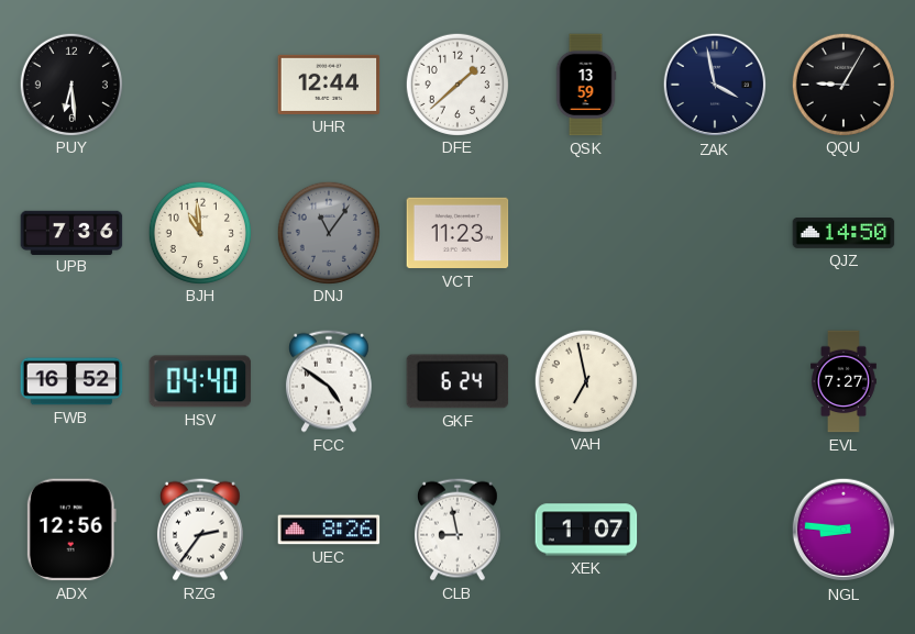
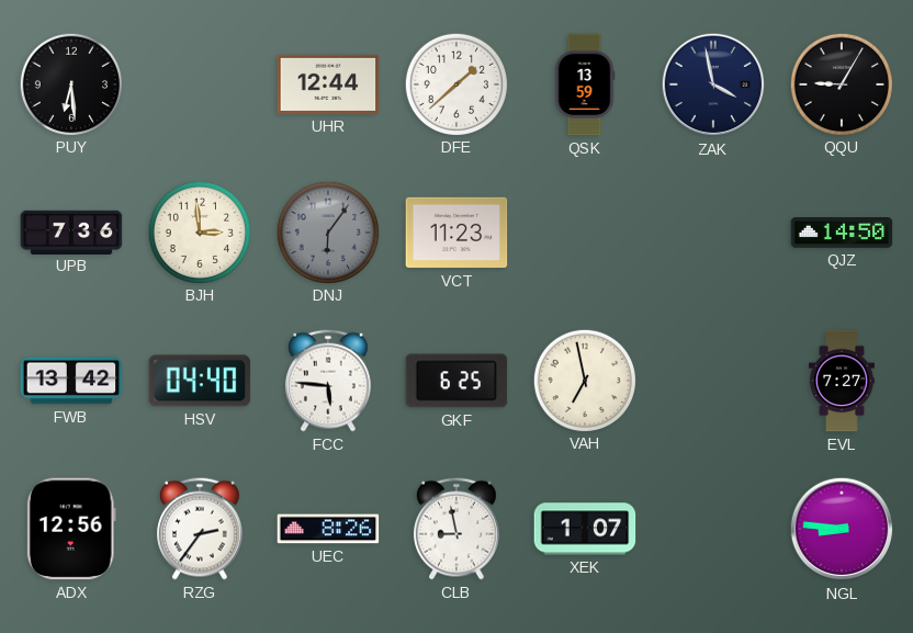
BJH: 10:59 -> 2:59 (199, 231)
DNJ: 11:06 -> 6:06 (327, 231)
FWB: 16:52 -> 13:42 (71, 381)
FCC: 4:51 -> 5:46 (328, 381)
GKF: 6:24 -> 6:25 (456, 381)
